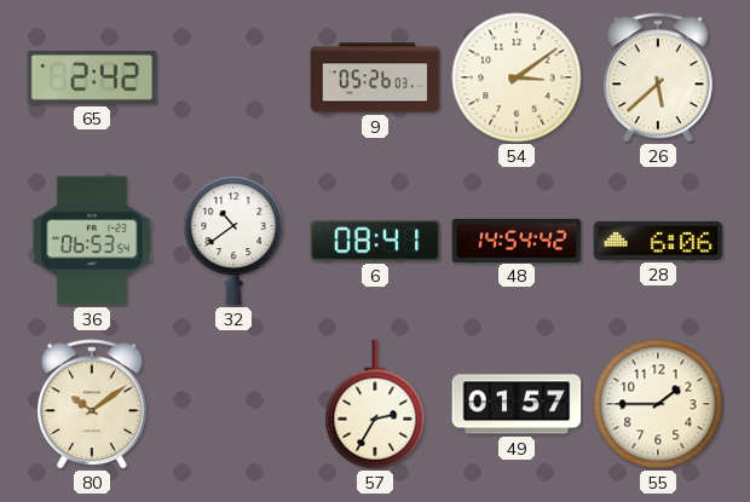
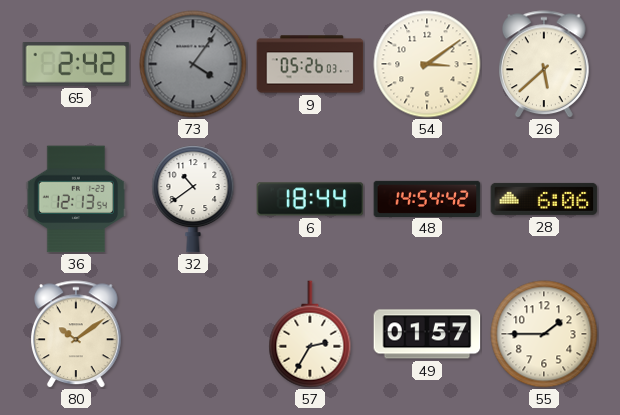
73: none -> 4:06 (193, 64)
36: 06:53 -> 12:13 (76, 199)
6: 08:41 -> 18:44 (310, 199)
